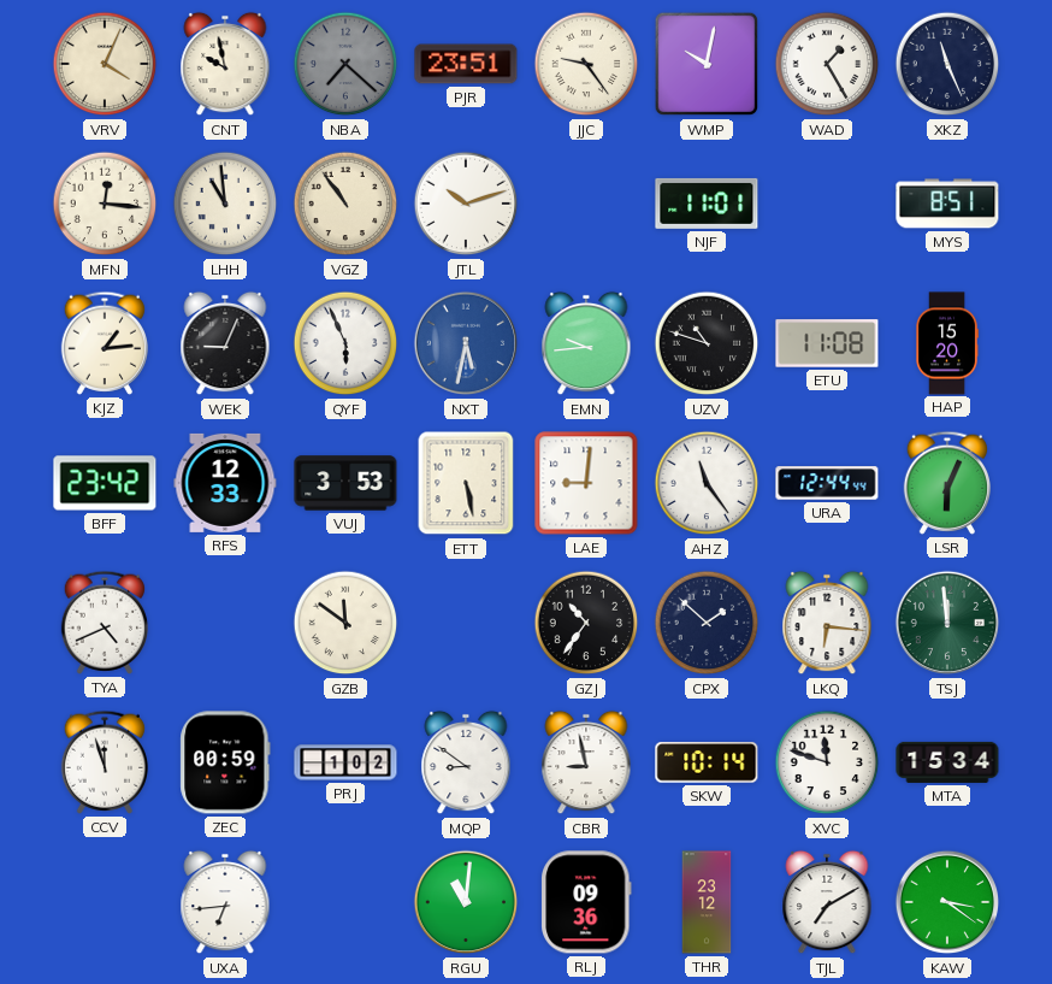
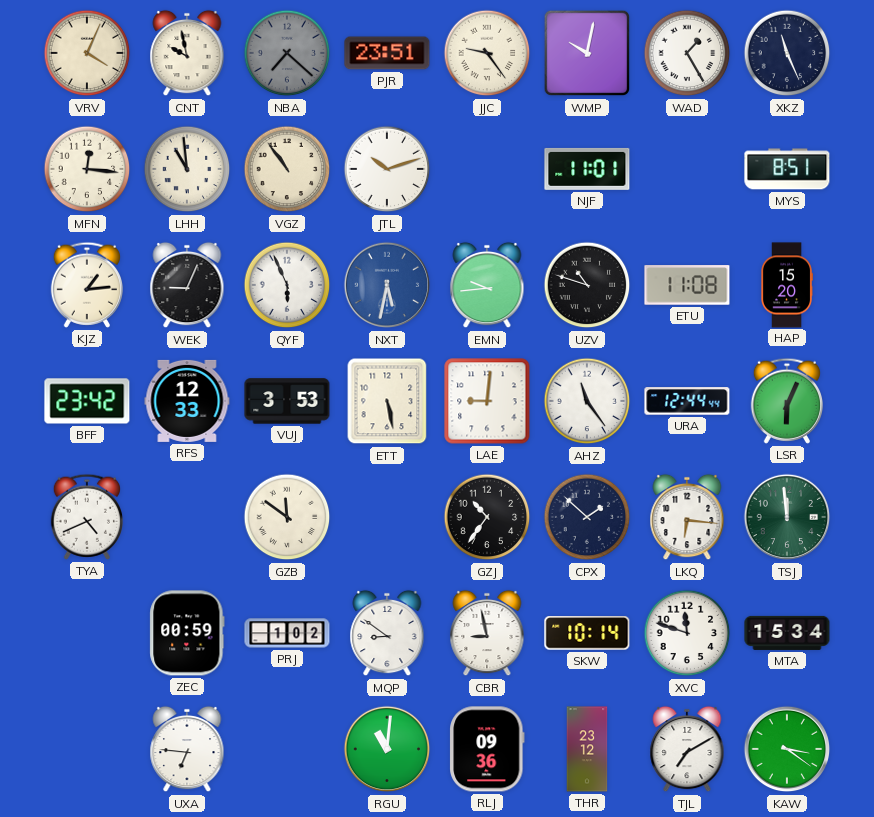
CCV: 11:57 -> none (104, 762)
UXA: 6:44 -> 6:46 (187, 749)
